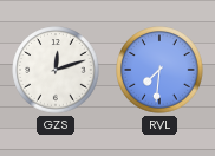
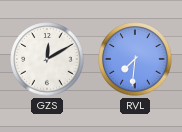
GZS: 12:12 -> 12:10 (47, 59)
